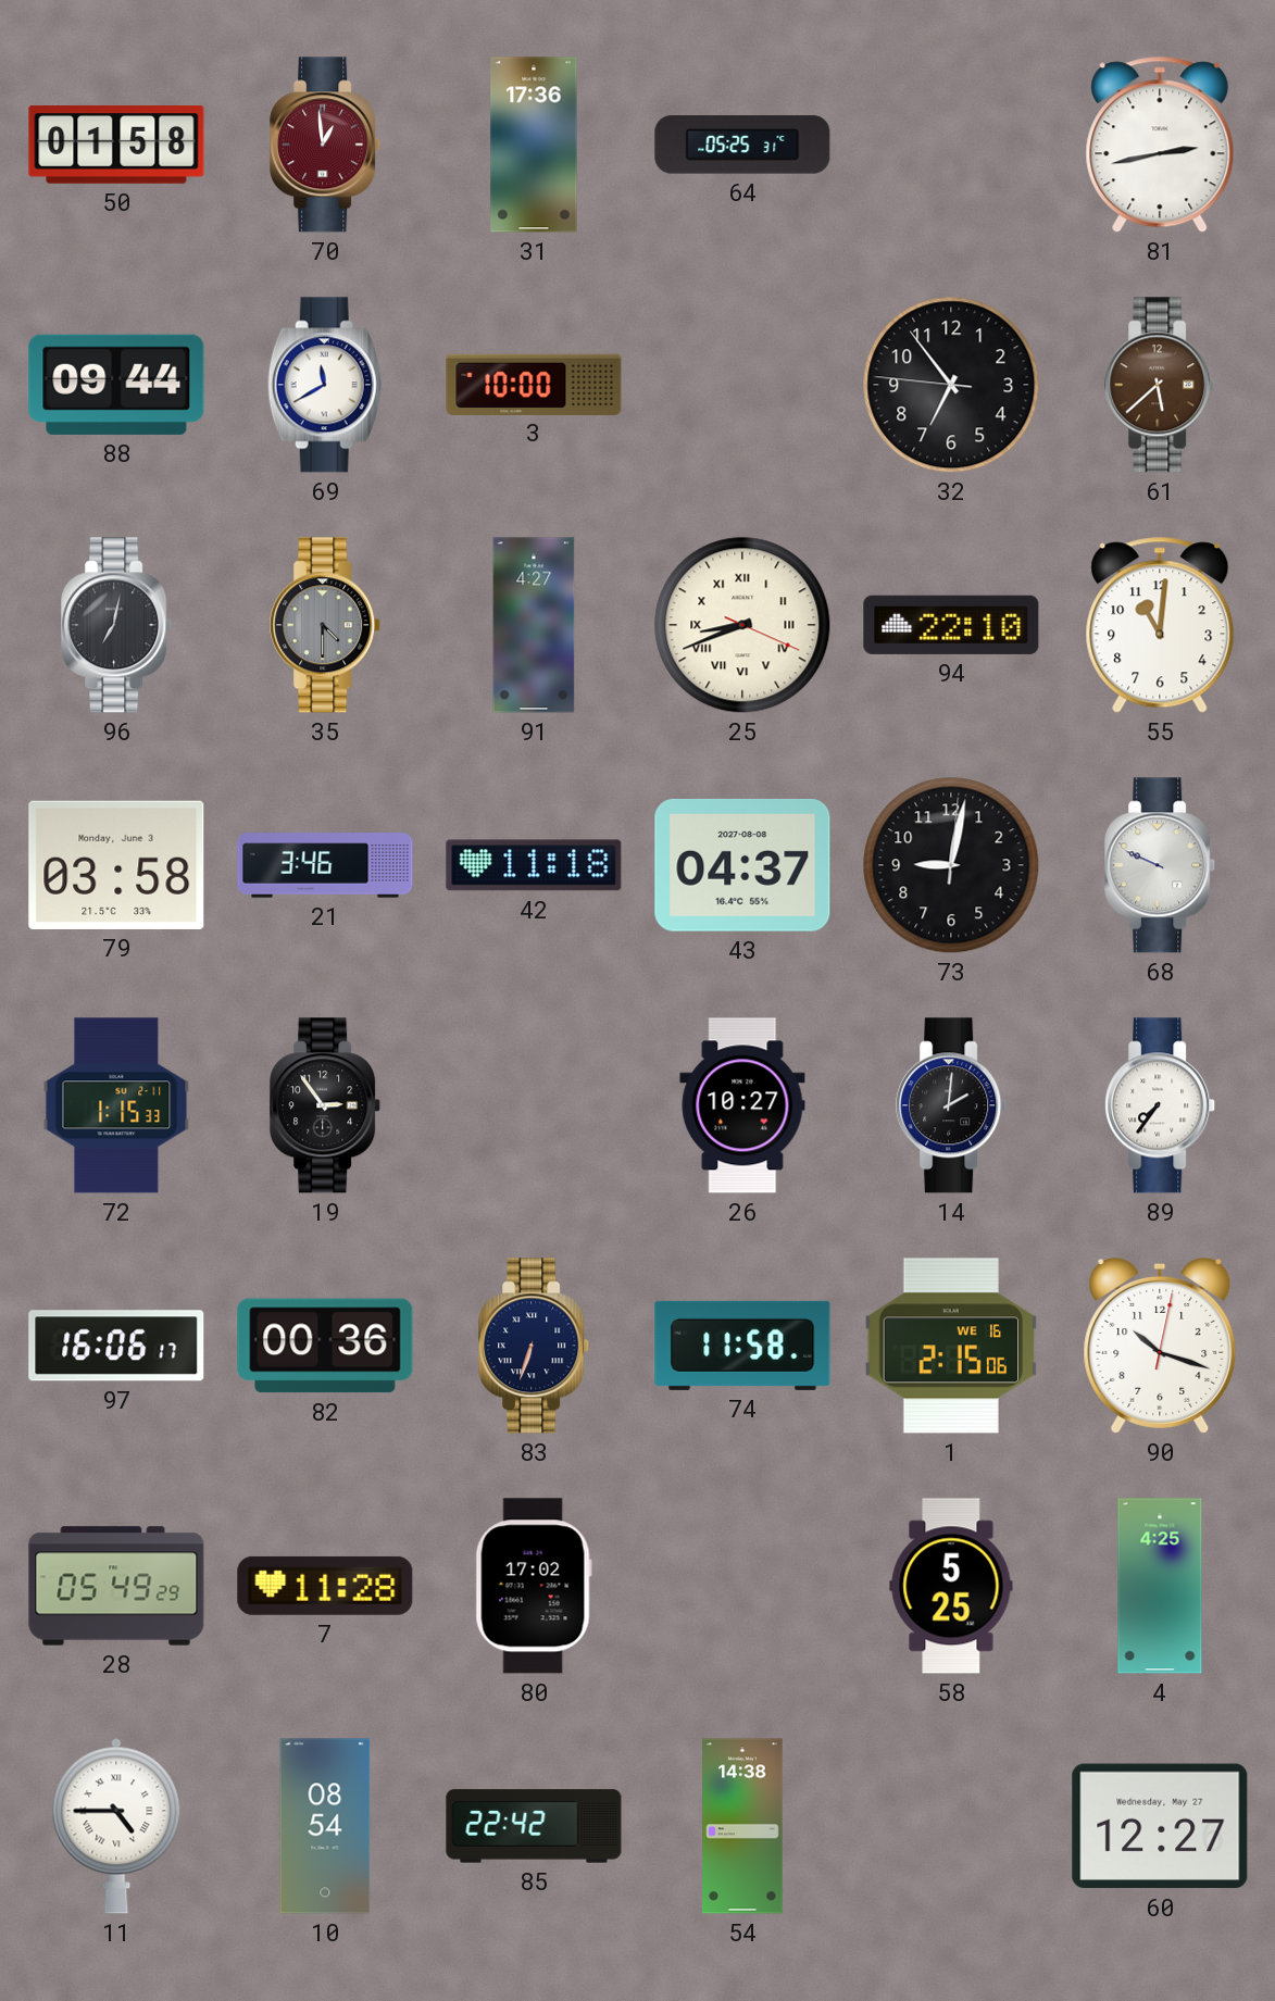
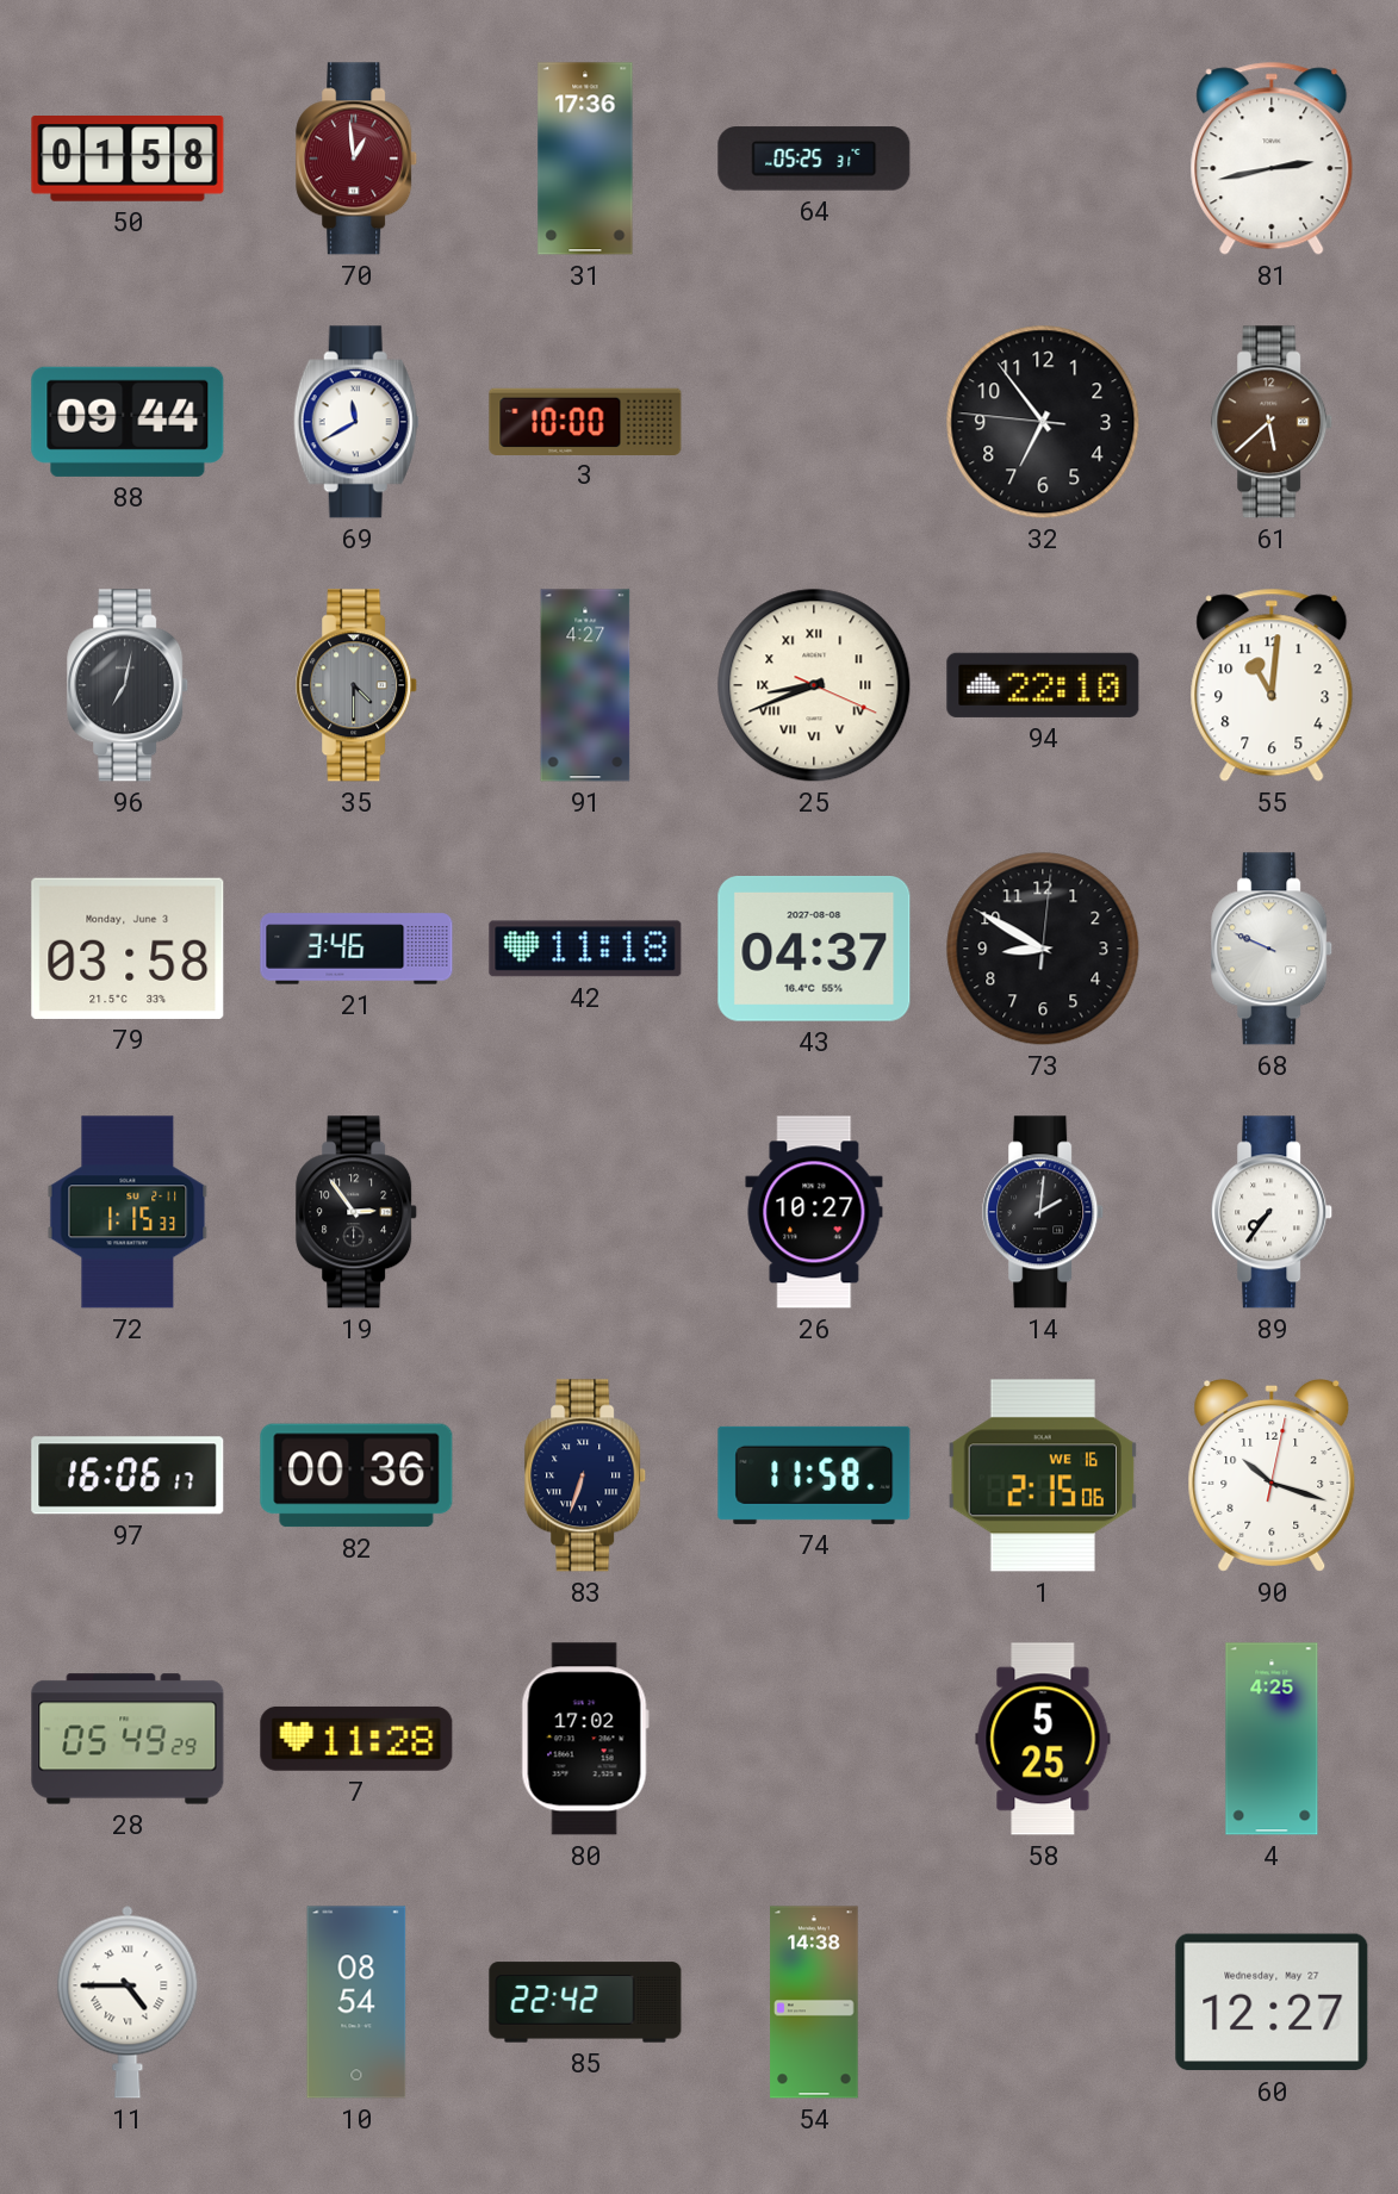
73: 9:02 -> 8:50 (1043, 949)
